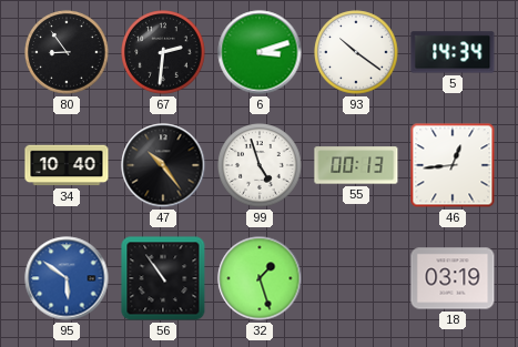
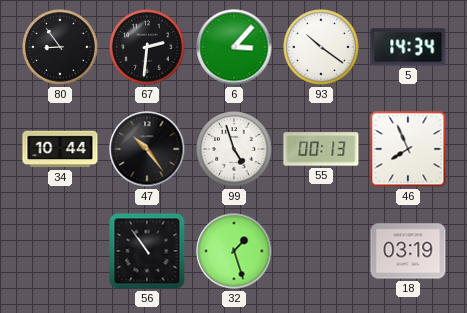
6: 3:12 -> 3:07 (234, 47)
34: 10:40 -> 10:44 (60, 149)
46: 12:44 -> 7:56 (408, 149)
95: 5:51 -> none (67, 278)
